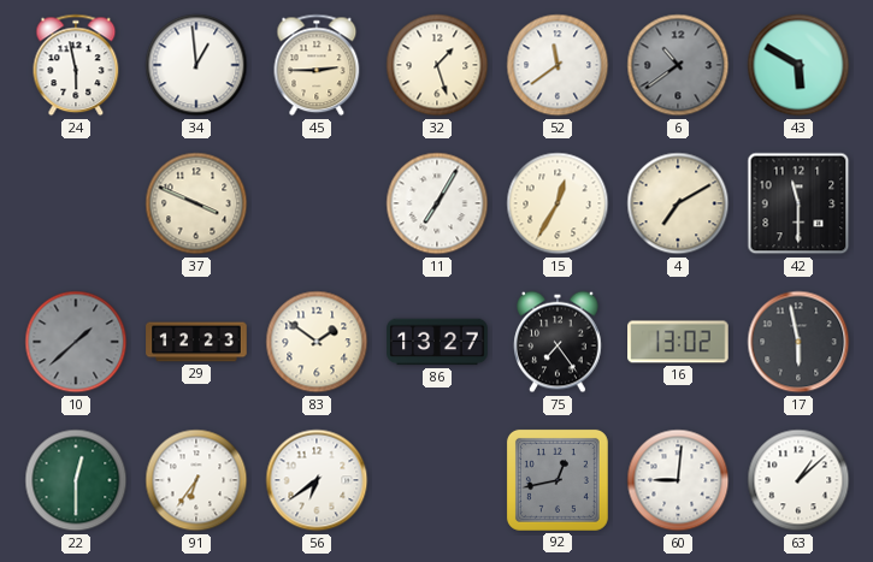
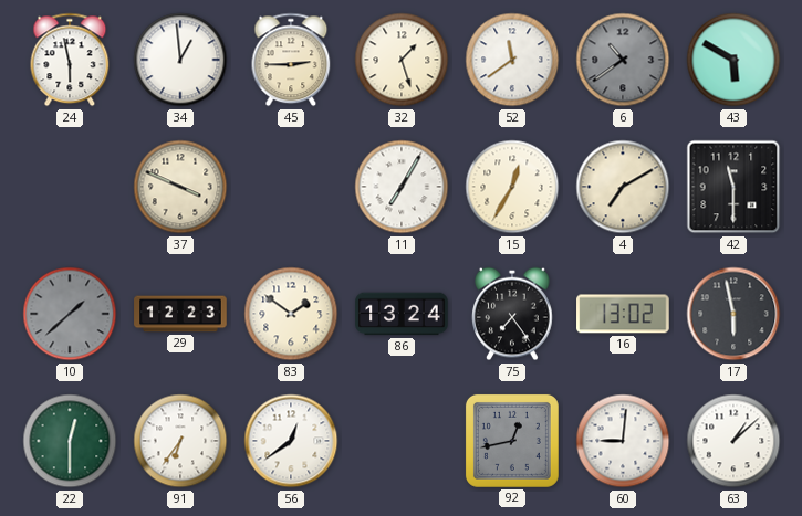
86: 13:27 -> 13:24 (402, 314)
56: 6:39 -> 12:39 (291, 441)
